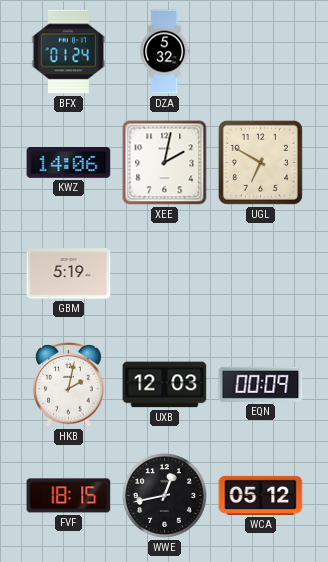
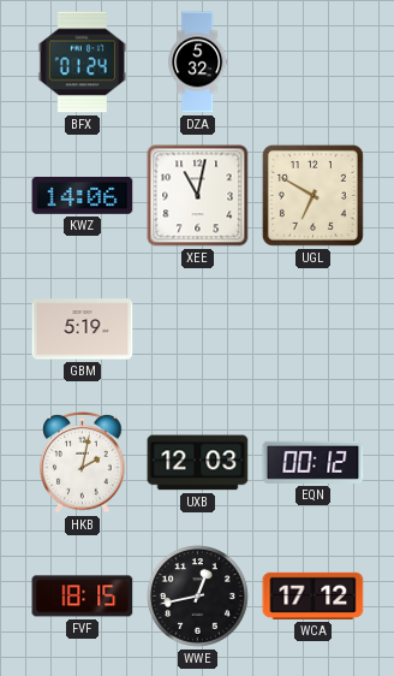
XEE: 2:02 -> 11:02 (198, 196)
EQN: 00:09 -> 00:12 (314, 462)
WCA: 05:12 -> 17:12 (314, 595)
